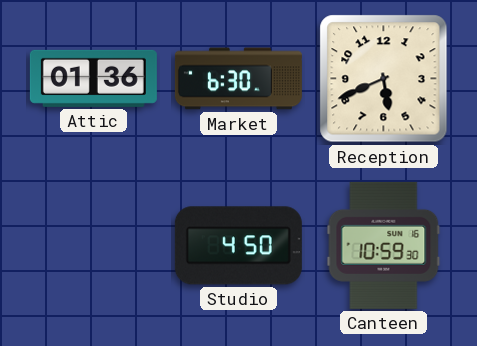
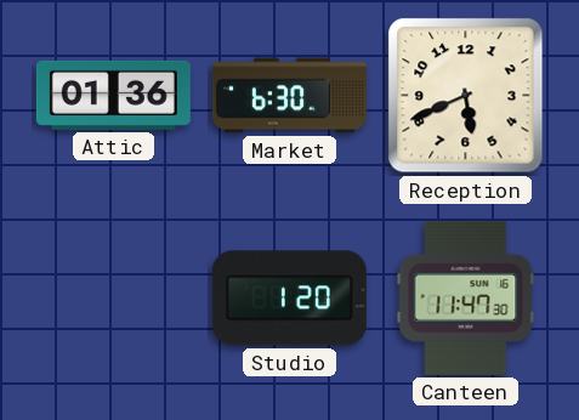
Studio: 4:50 -> 1:20 (289, 299)
Canteen: 10:59 -> 11:47 (466, 297)
